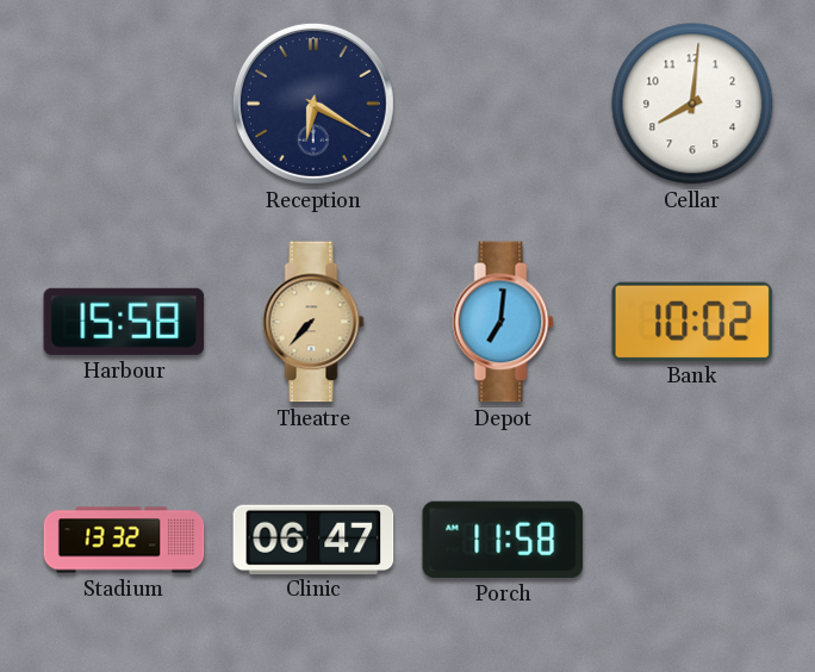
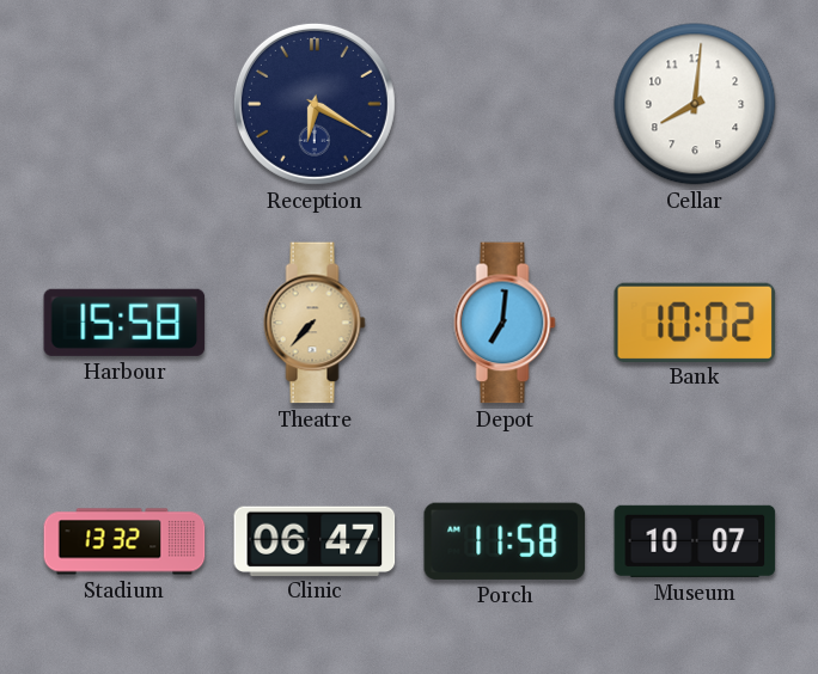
Museum: none -> 10:07 (695, 541)
